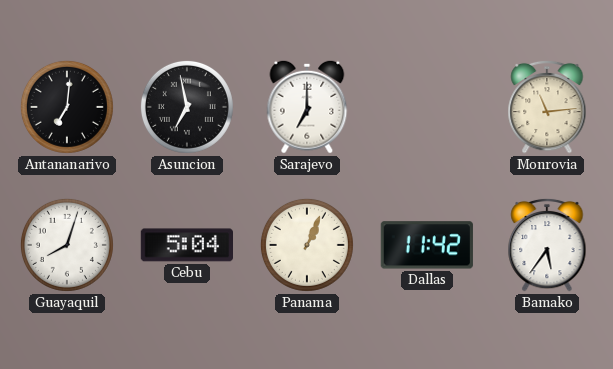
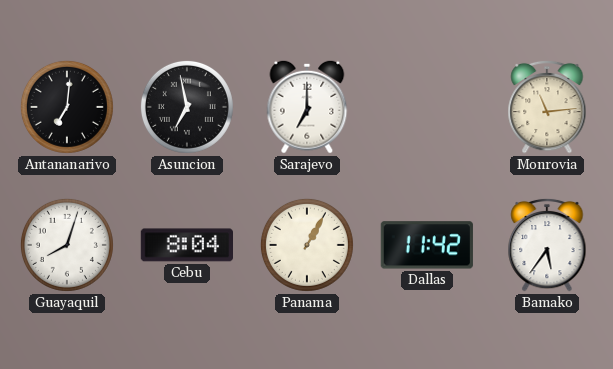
Cebu: 5:04 -> 8:04 (186, 245)
Panama: 1:04 -> 1:05 (307, 245)
